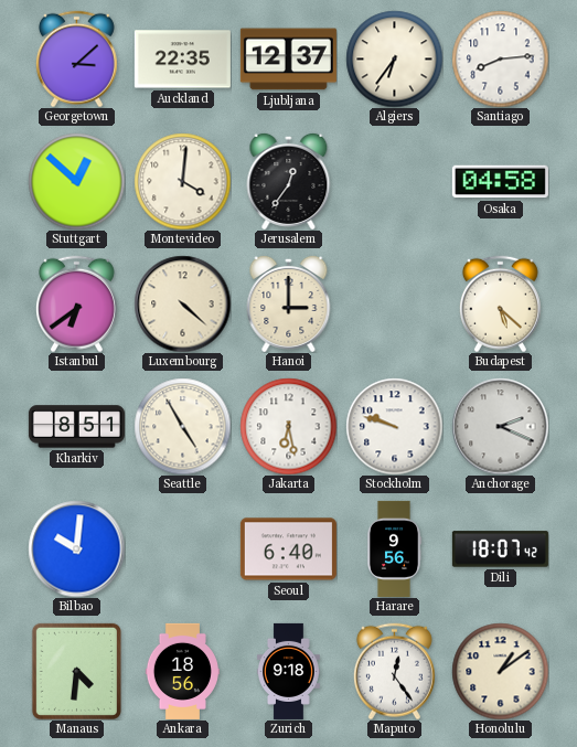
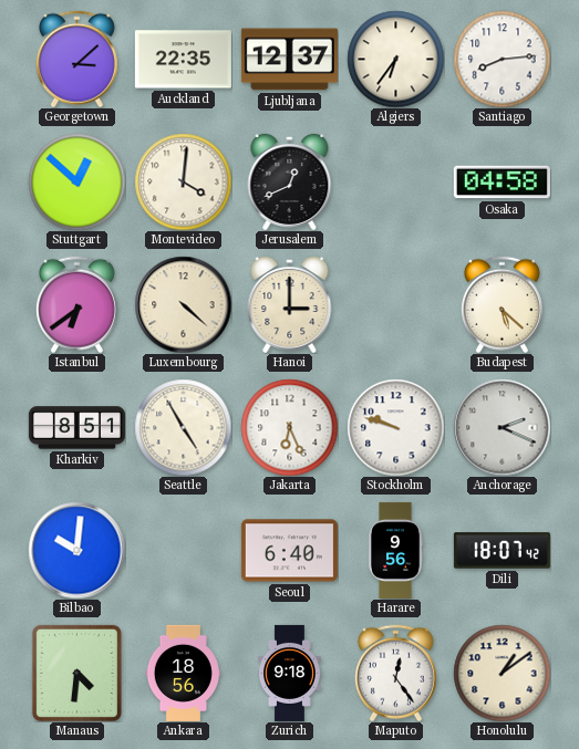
Jerusalem: 12:36 -> 12:41 (290, 181)
Jakarta: 6:28 -> 6:26 (289, 427)
